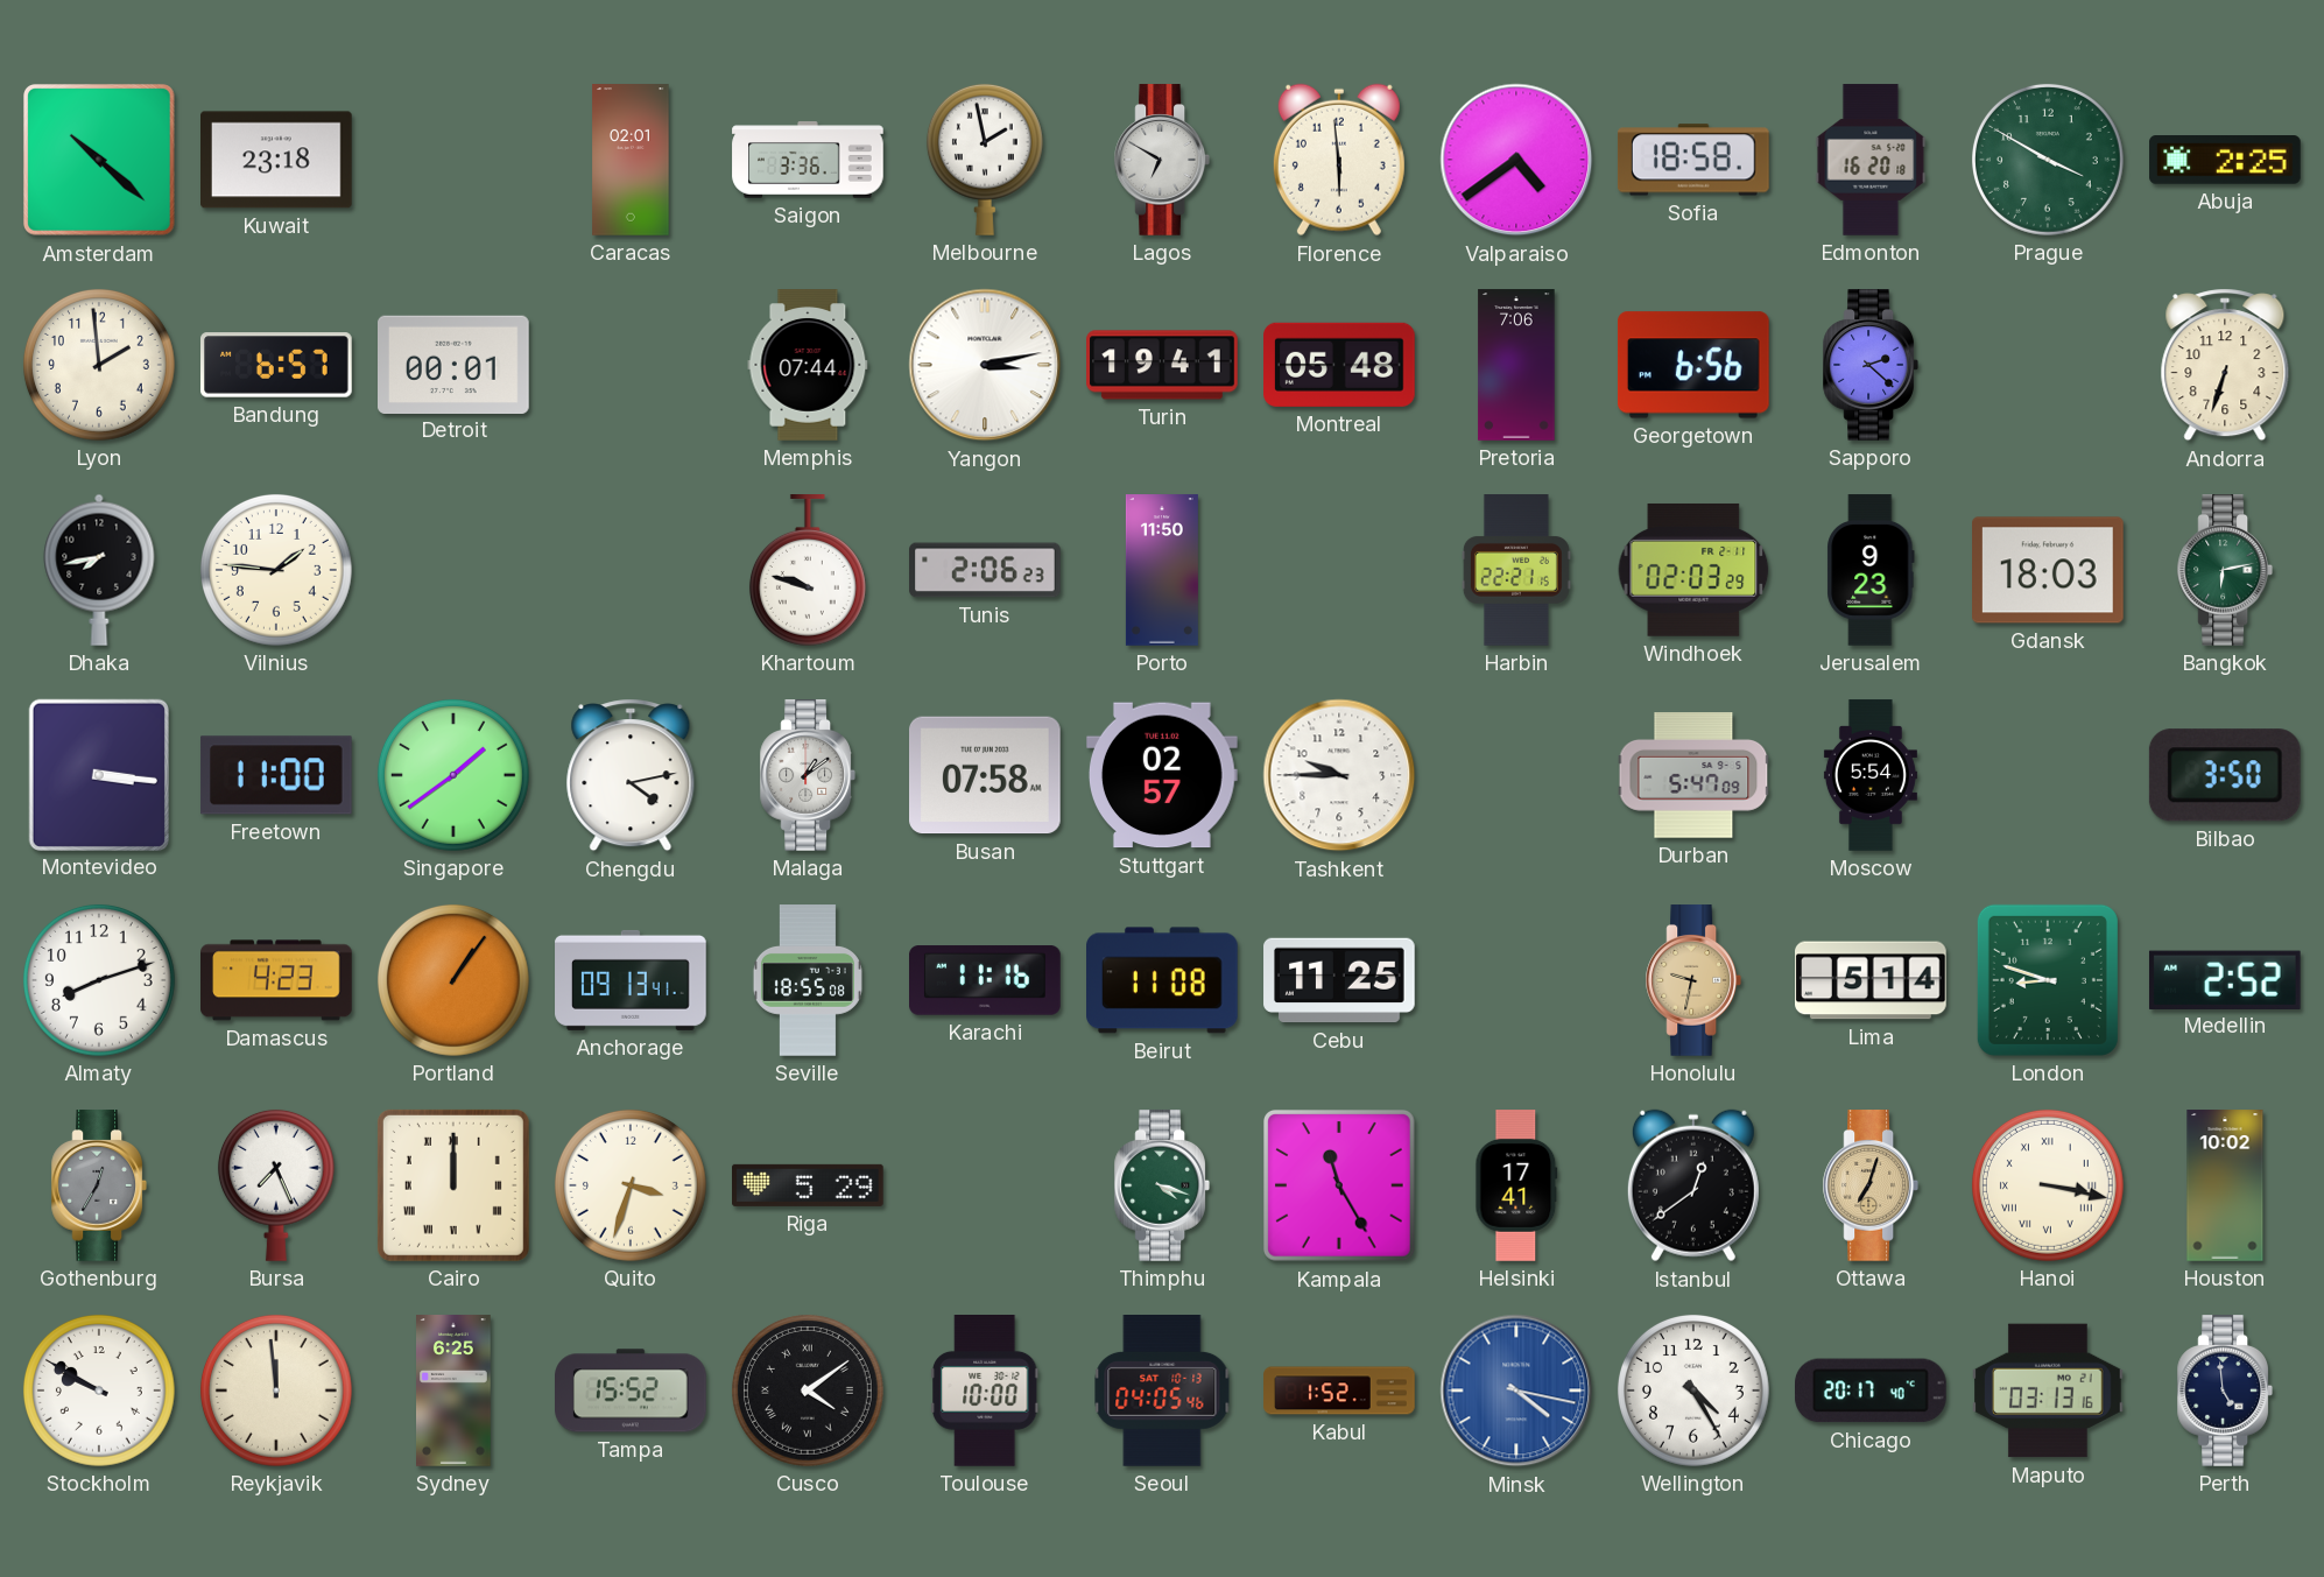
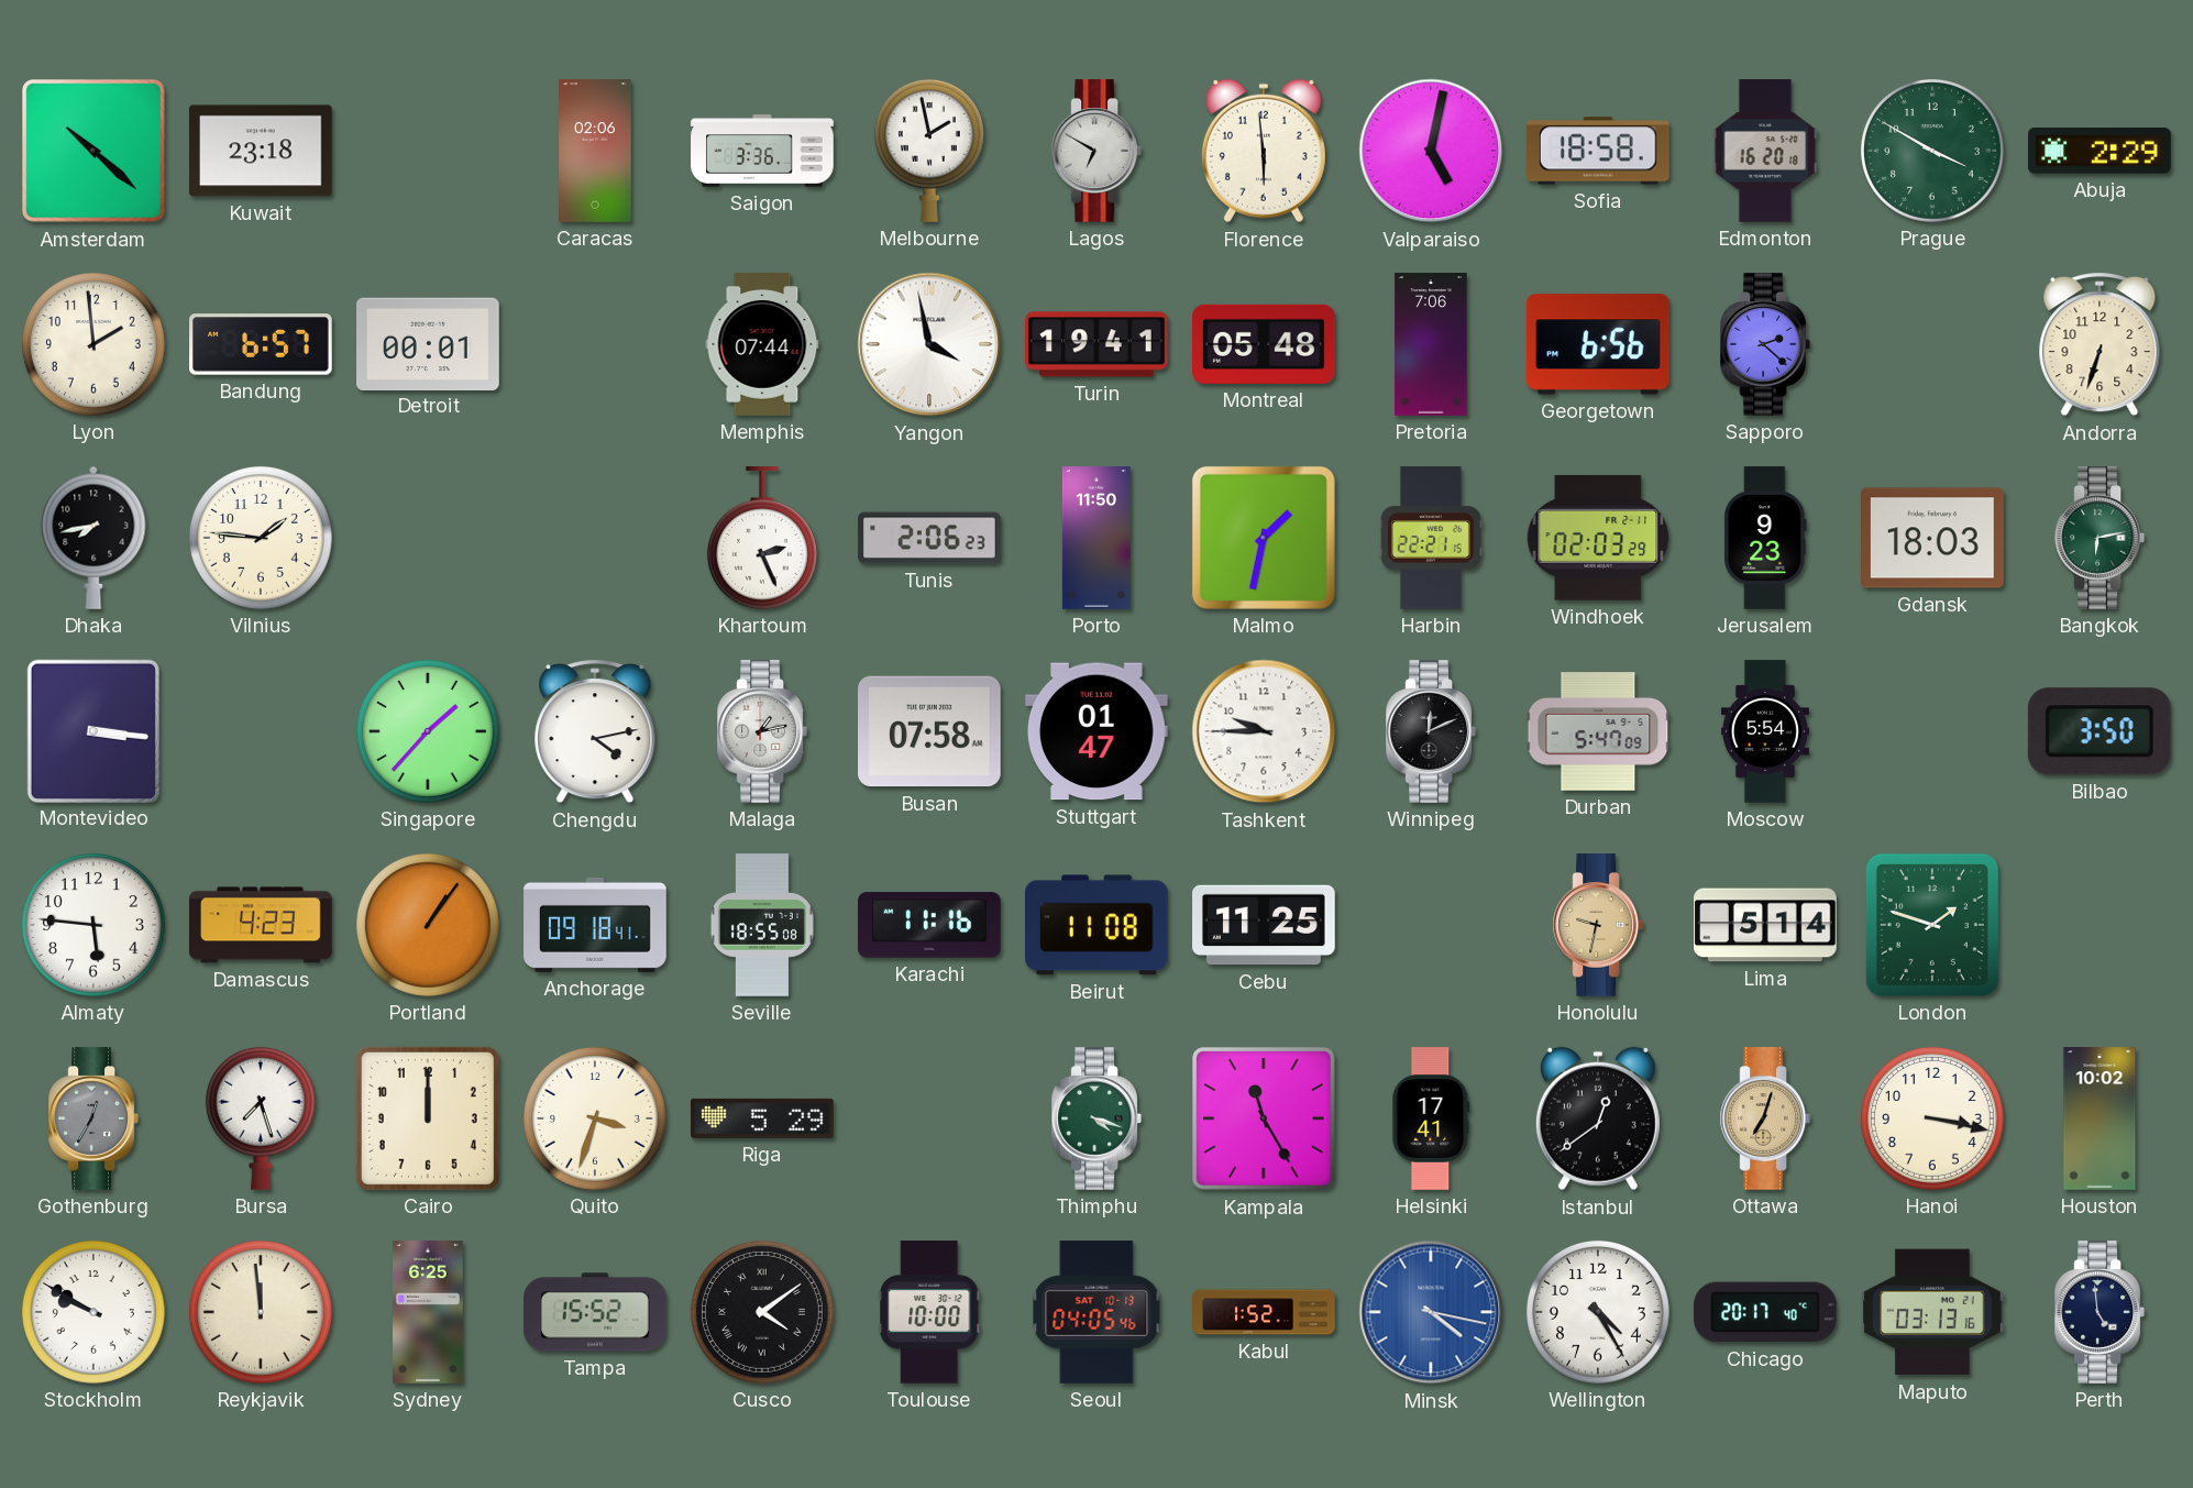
Caracas: 02:01 -> 02:06 (595, 151)
Valparaiso: 4:39 -> 5:02 (1431, 151)
Abuja: 2:25 -> 2:29 (2100, 151)
Yangon: 3:13 -> 3:58 (929, 344)
Khartoum: 9:48 -> 2:26 (762, 539)
Malmo: none -> 1:32 (1264, 538)
Freetown: 11:00 -> none (276, 775)
Singapore: 1:39 -> 1:37 (428, 731)
Malaga: 1:09 -> 1:13 (761, 731)
Stuttgart: 02:57 -> 01:47 (1098, 731)
Winnipeg: none -> 12:11 (1430, 731)
Almaty: 8:12 -> 5:46 (93, 925)
Anchorage: 09:13 -> 09:18 (595, 925)
London: 8:48 -> 1:48 (1932, 925)
Medellin: 2:52 -> none (2225, 979)
Bursa: 7:26 -> 7:27 (261, 1118)
Cairo numerals: Roman -> Arabic (428, 1118)
Hanoi numerals: Roman -> Arabic (1932, 1118)
